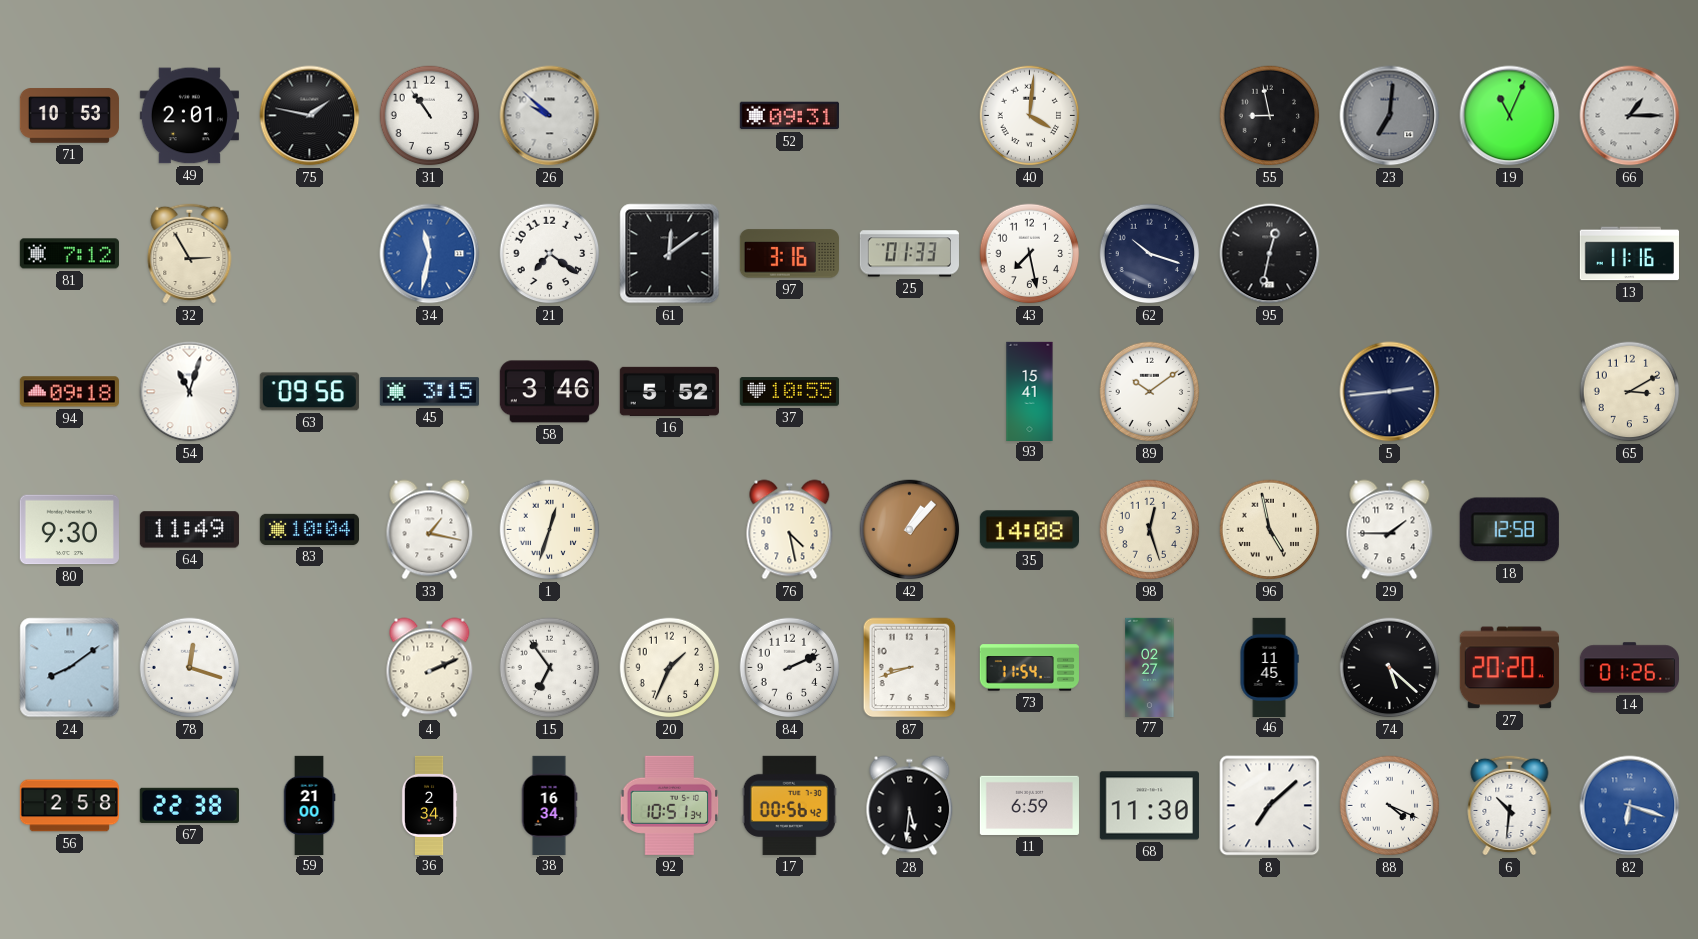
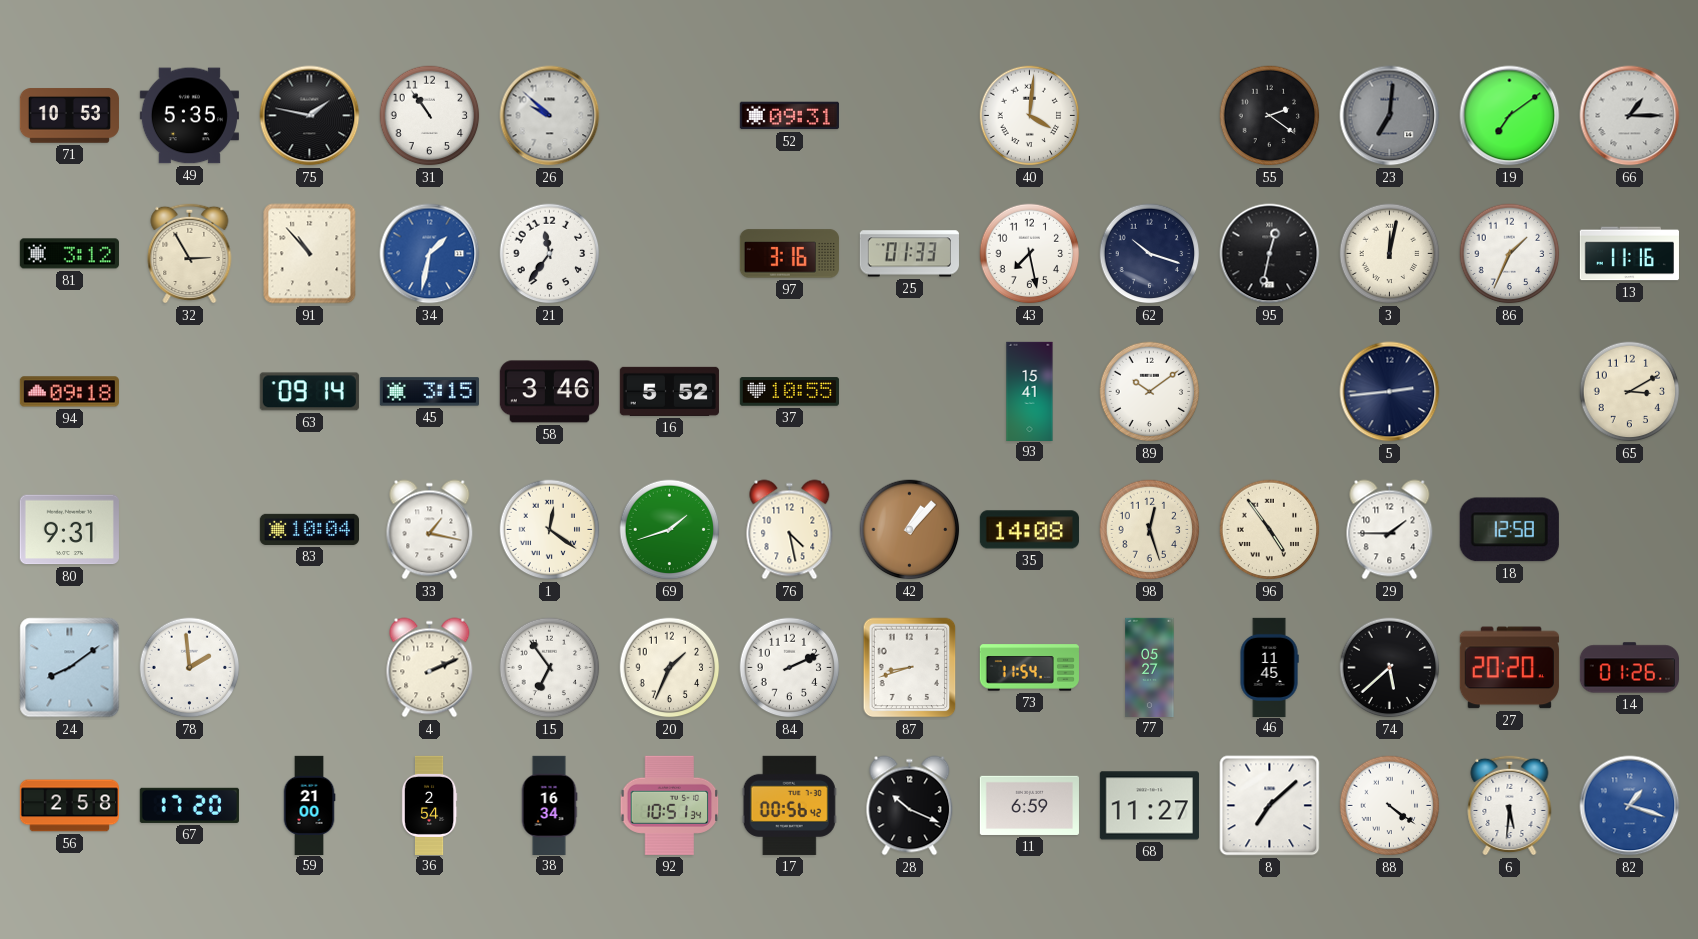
49: 2:01 -> 5:35 (189, 116)
55: 8:58 -> 2:21 (1270, 116)
19: 11:04 -> 7:09 (1510, 116)
81: 7:12 -> 3:12 (69, 254)
91: none -> 10:53 (310, 254)
34: 11:32 -> 1:32 (430, 254)
21: 7:21 -> 11:36 (550, 254)
61: 12:09 -> none (670, 254)
3: none -> 12:02 (1390, 254)
86: none -> 1:34 (1510, 254)
54: 11:03 -> none (190, 392)
63: 09:56 -> 09:14 (309, 392)
80: 9:30 -> 9:31 (69, 530)
64: 11:49 -> none (189, 530)
1: 12:33 -> 12:21 (550, 530)
69: none -> 1:42 (670, 530)
96: 4:58 -> 4:54 (1270, 530)
78: 12:18 -> 1:59 (190, 668)
77: 02:27 -> 05:27 (1150, 667)
74: 5:22 -> 5:38 (1390, 668)
67: 22:38 -> 17:20 (189, 805)
36: 2:34 -> 2:54 (429, 805)
28: 5:31 -> 10:19 (910, 806)
68: 11:30 -> 11:27 (1149, 806)
88: 4:19 -> 4:21 (1390, 806)
6: 10:31 -> 5:31 (1510, 805)
82: 6:18 -> 1:18 (1630, 806)
